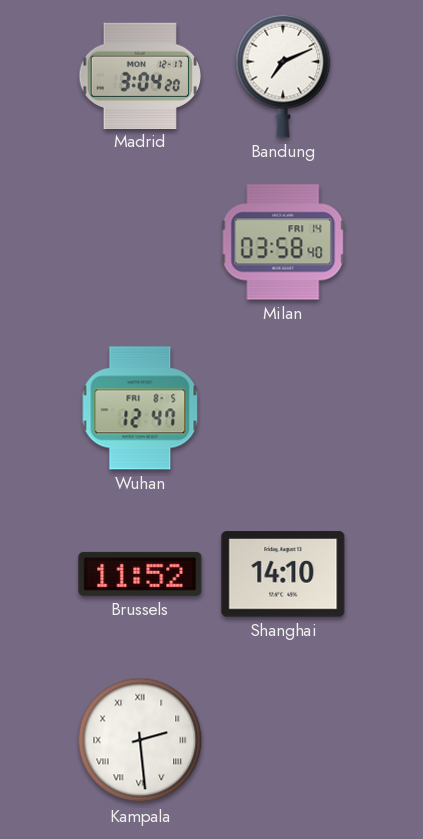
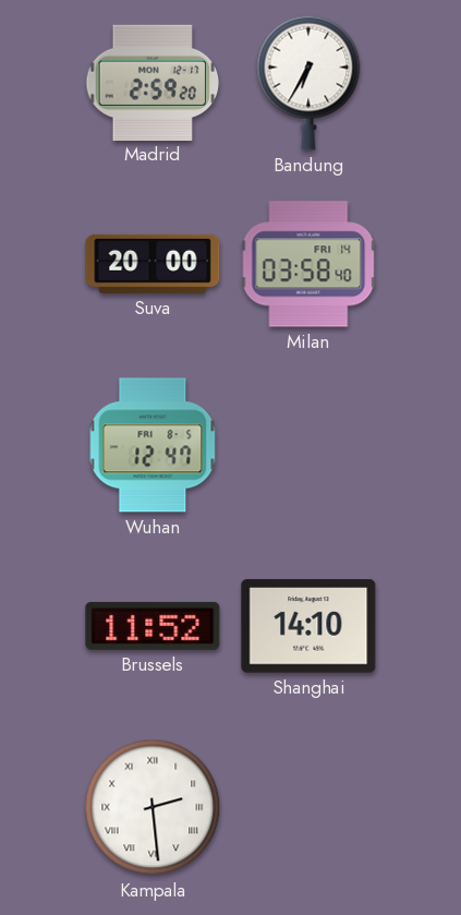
Madrid: 3:04 -> 2:59 (153, 82)
Bandung: 7:11 -> 6:35 (308, 83)
Suva: none -> 20:00 (153, 264)
